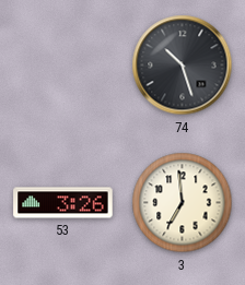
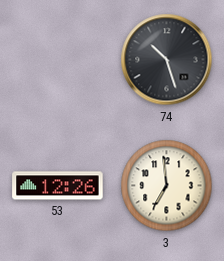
53: 3:26 -> 12:26 (58, 186)
